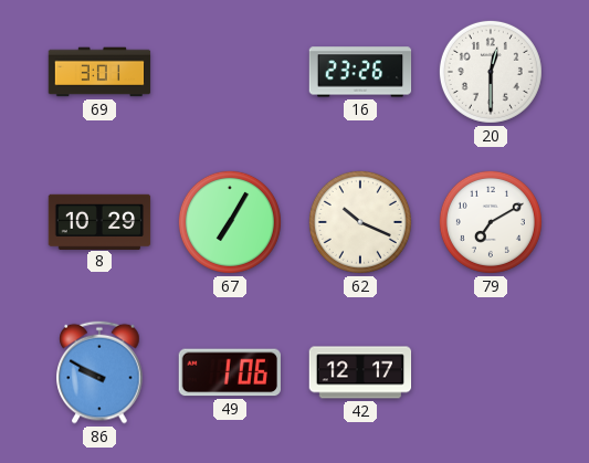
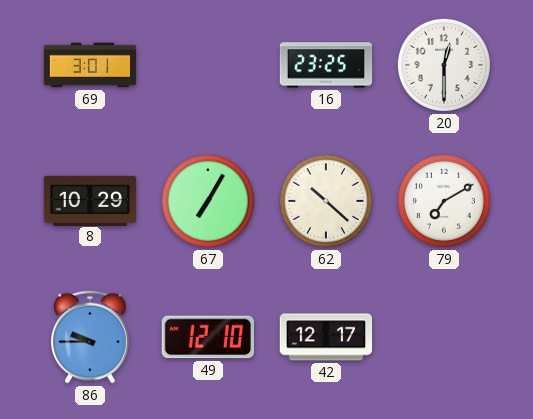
16: 23:26 -> 23:25 (326, 65)
62: 10:19 -> 10:22 (326, 201)
86: 9:50 -> 9:45 (90, 337)
49: 1:06 -> 12:10 (207, 337)
